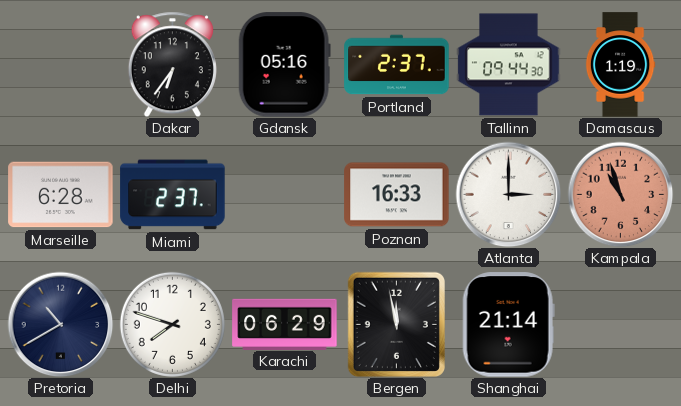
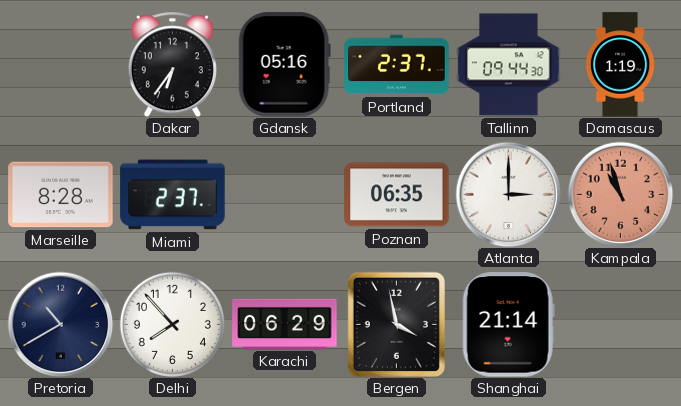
Marseille: 6:28 -> 8:28 (61, 195)
Poznan: 16:33 -> 06:35 (397, 195)
Delhi: 7:48 -> 7:53 (172, 324)
Bergen: 11:58 -> 3:58 (396, 324)
